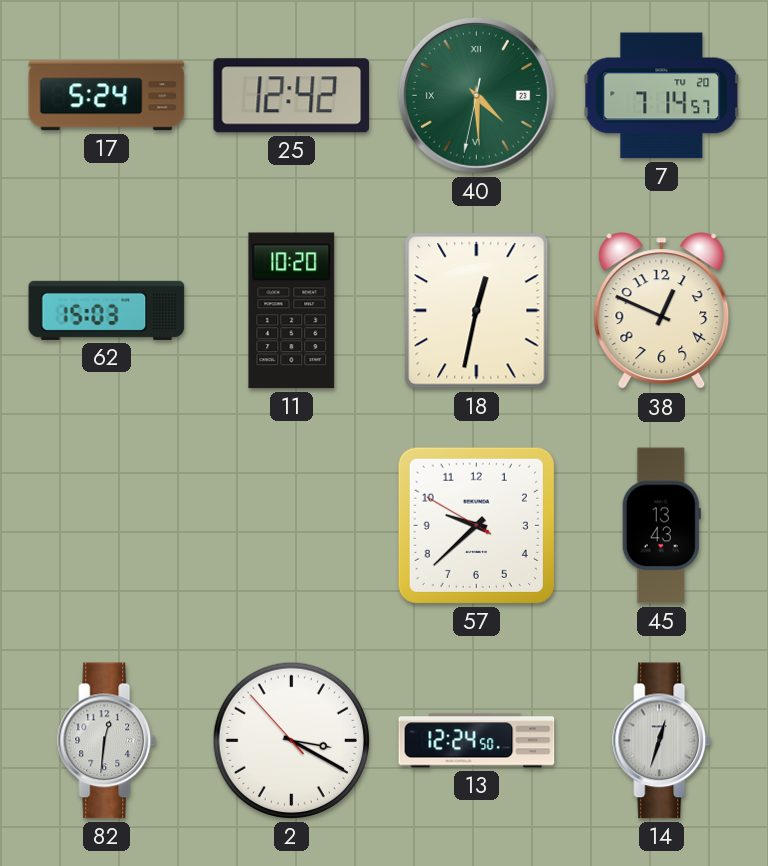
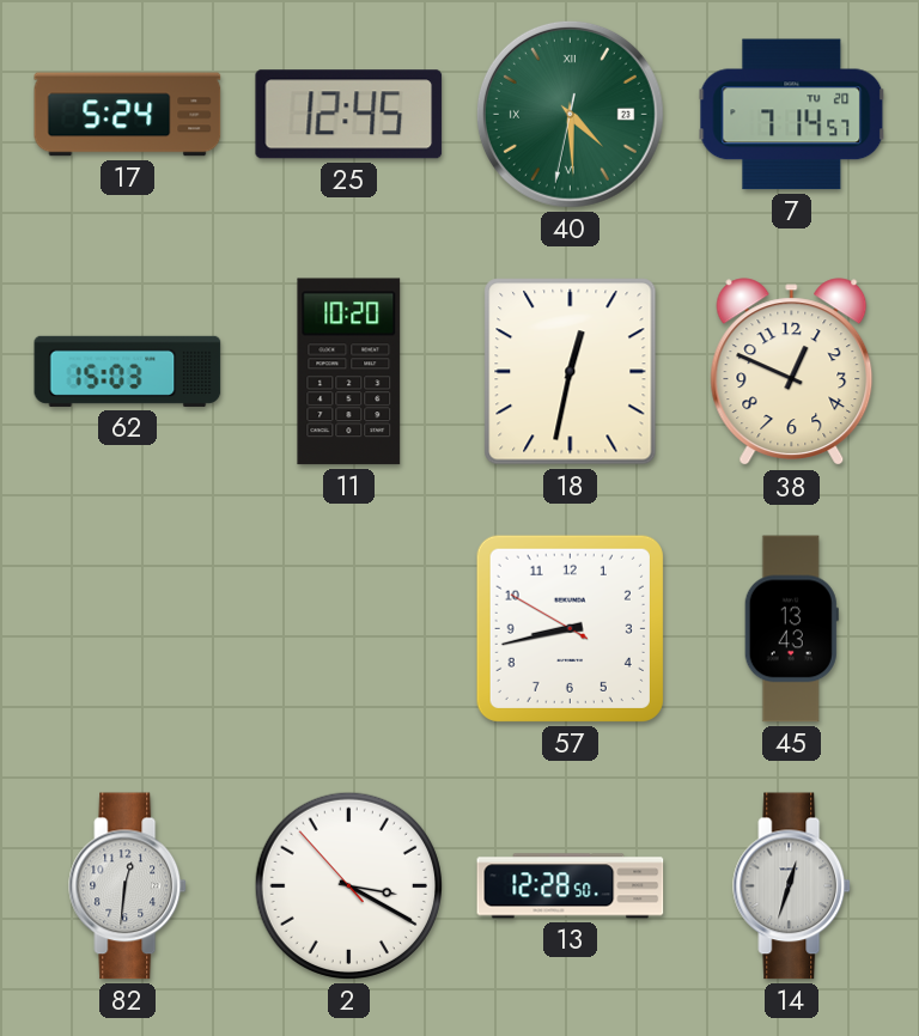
25: 12:42 -> 12:45 (349, 115)
57: 9:37 -> 8:42 (570, 628)
13: 12:24 -> 12:28 (571, 886)
